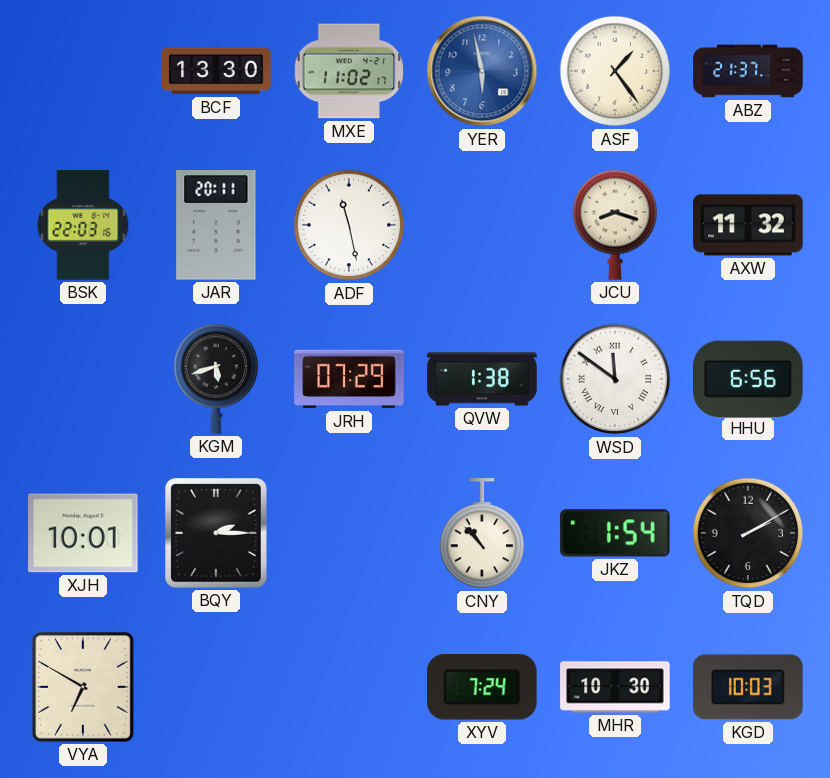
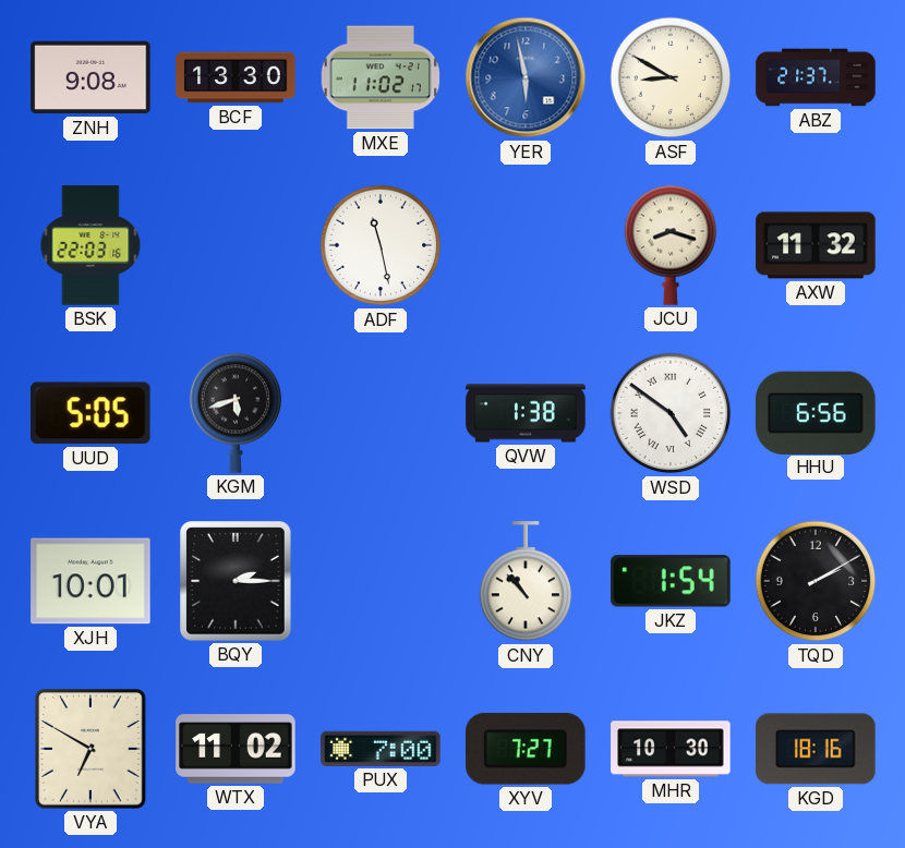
ZNH: none -> 9:08 (90, 77)
ASF: 1:24 -> 8:50 (671, 77)
JAR: 20:11 -> none (216, 225)
UUD: none -> 5:05 (90, 413)
JRH: 07:29 -> none (349, 379)
WSD: 11:51 -> 4:51 (671, 413)
WTX: none -> 11:02 (236, 749)
PUX: none -> 7:00 (381, 749)
XYV: 7:24 -> 7:27 (527, 749)
KGD: 10:03 -> 18:16 (816, 749)
